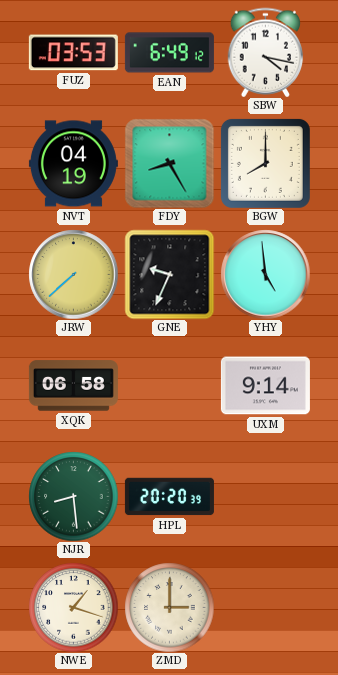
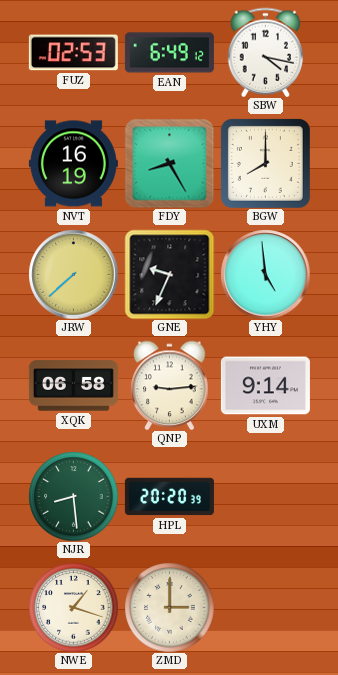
FUZ: 03:53 -> 02:53 (73, 53)
NVT: 04:19 -> 16:19 (73, 164)
QNP: none -> 9:14 (170, 385)
